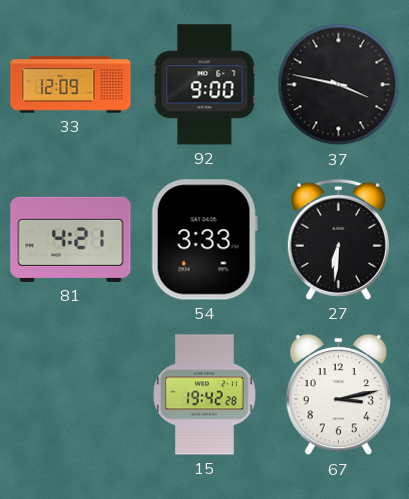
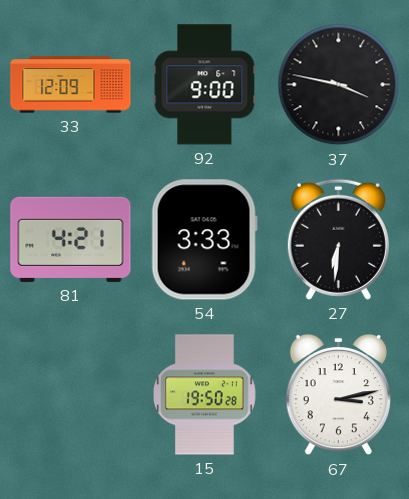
15: 19:42 -> 19:50 (205, 395)
